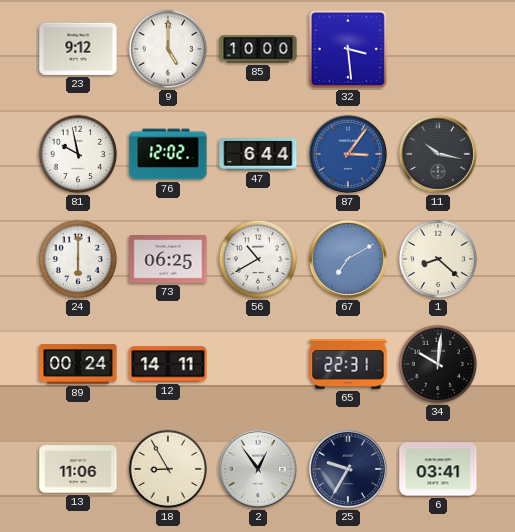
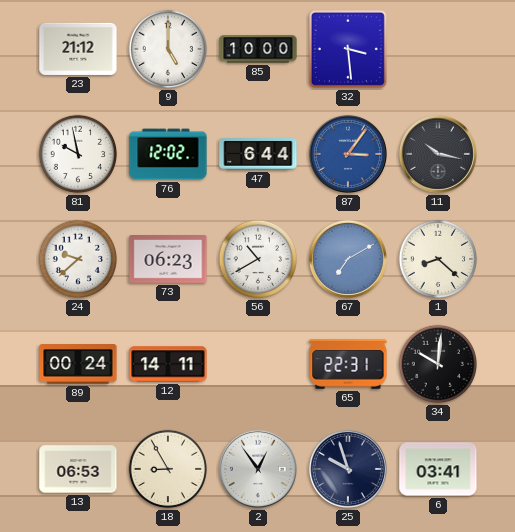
23: 9:12 -> 21:12 (78, 49)
24: 6:00 -> 9:38 (78, 259)
73: 06:25 -> 06:23 (168, 260)
13: 11:06 -> 06:53 (78, 469)
25: 9:35 -> 9:57 (348, 469)
